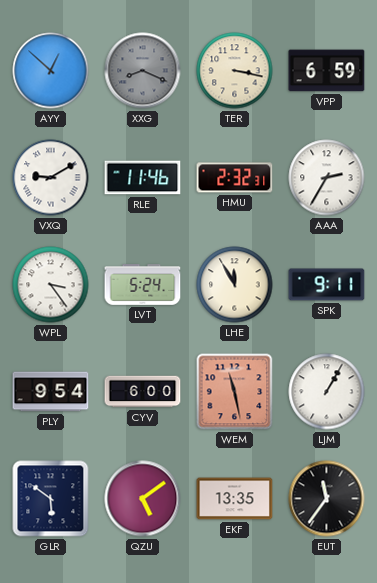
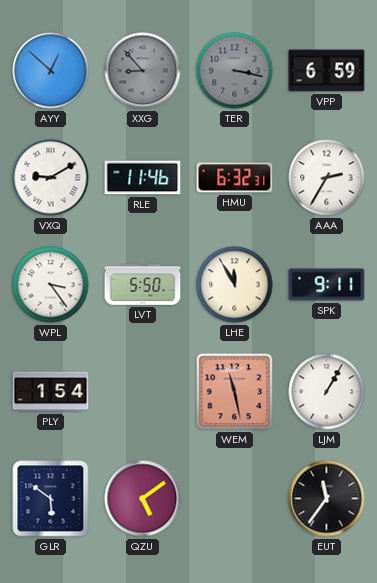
XXG: 8:19 -> 8:53 (143, 71)
TER dial: cream -> grey (235, 71)
HMU: 2:32 -> 6:32 (235, 178)
LVT: 5:24 -> 5:50 (143, 285)
PLY: 9:54 -> 1:54 (51, 392)
CYV: 6:00 -> none (143, 392)
EKF: 13:35 -> none (235, 499)
